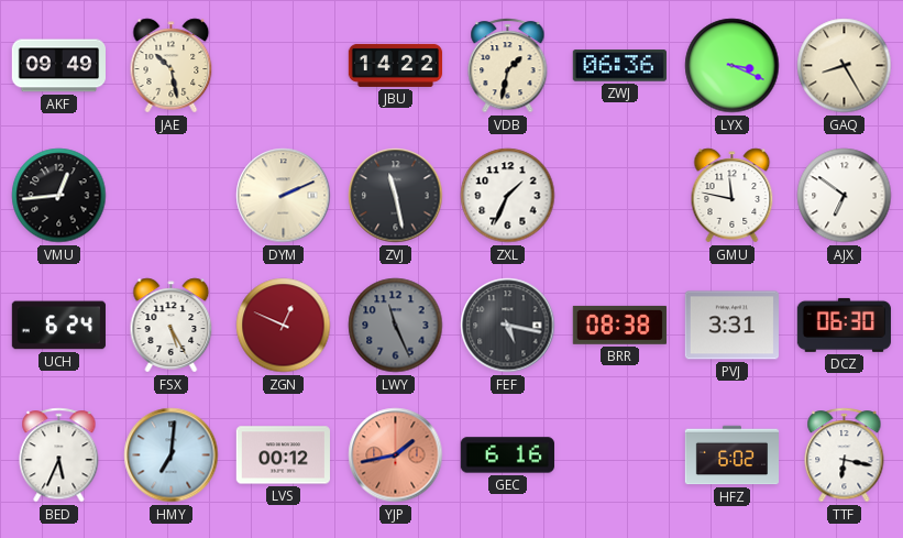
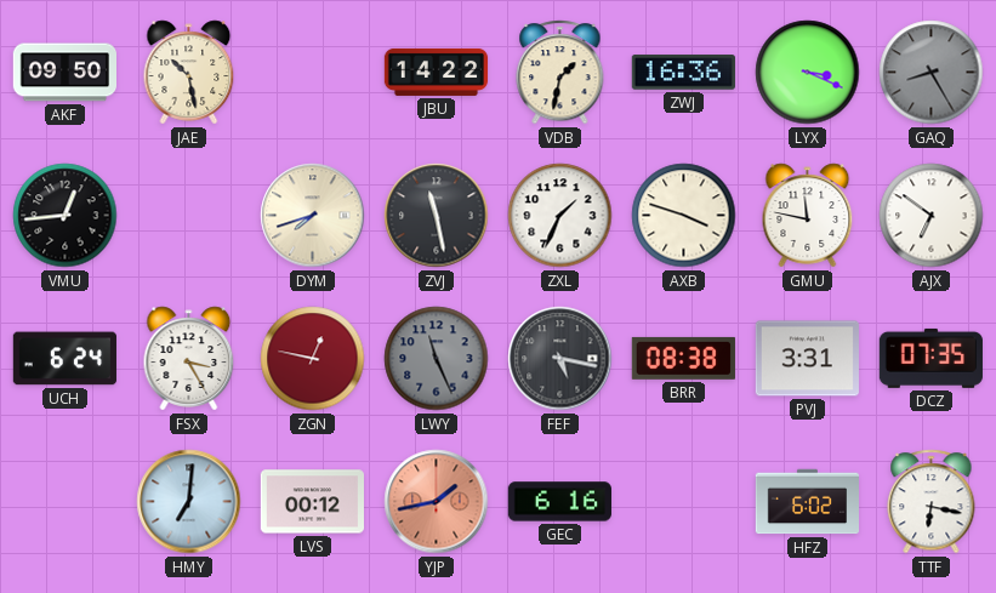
AKF: 09:49 -> 09:50 (64, 73)
ZWJ: 06:36 -> 16:36 (683, 73)
GAQ dial: cream -> grey (932, 73)
DYM: 2:11 -> 7:42 (313, 216)
AXB: none -> 3:48 (684, 216)
FSX: 5:25 -> 3:25 (189, 359)
ZGN: 12:49 -> 12:47 (313, 359)
DCZ: 06:30 -> 07:35 (930, 358)
BED: 5:34 -> none (59, 455)
